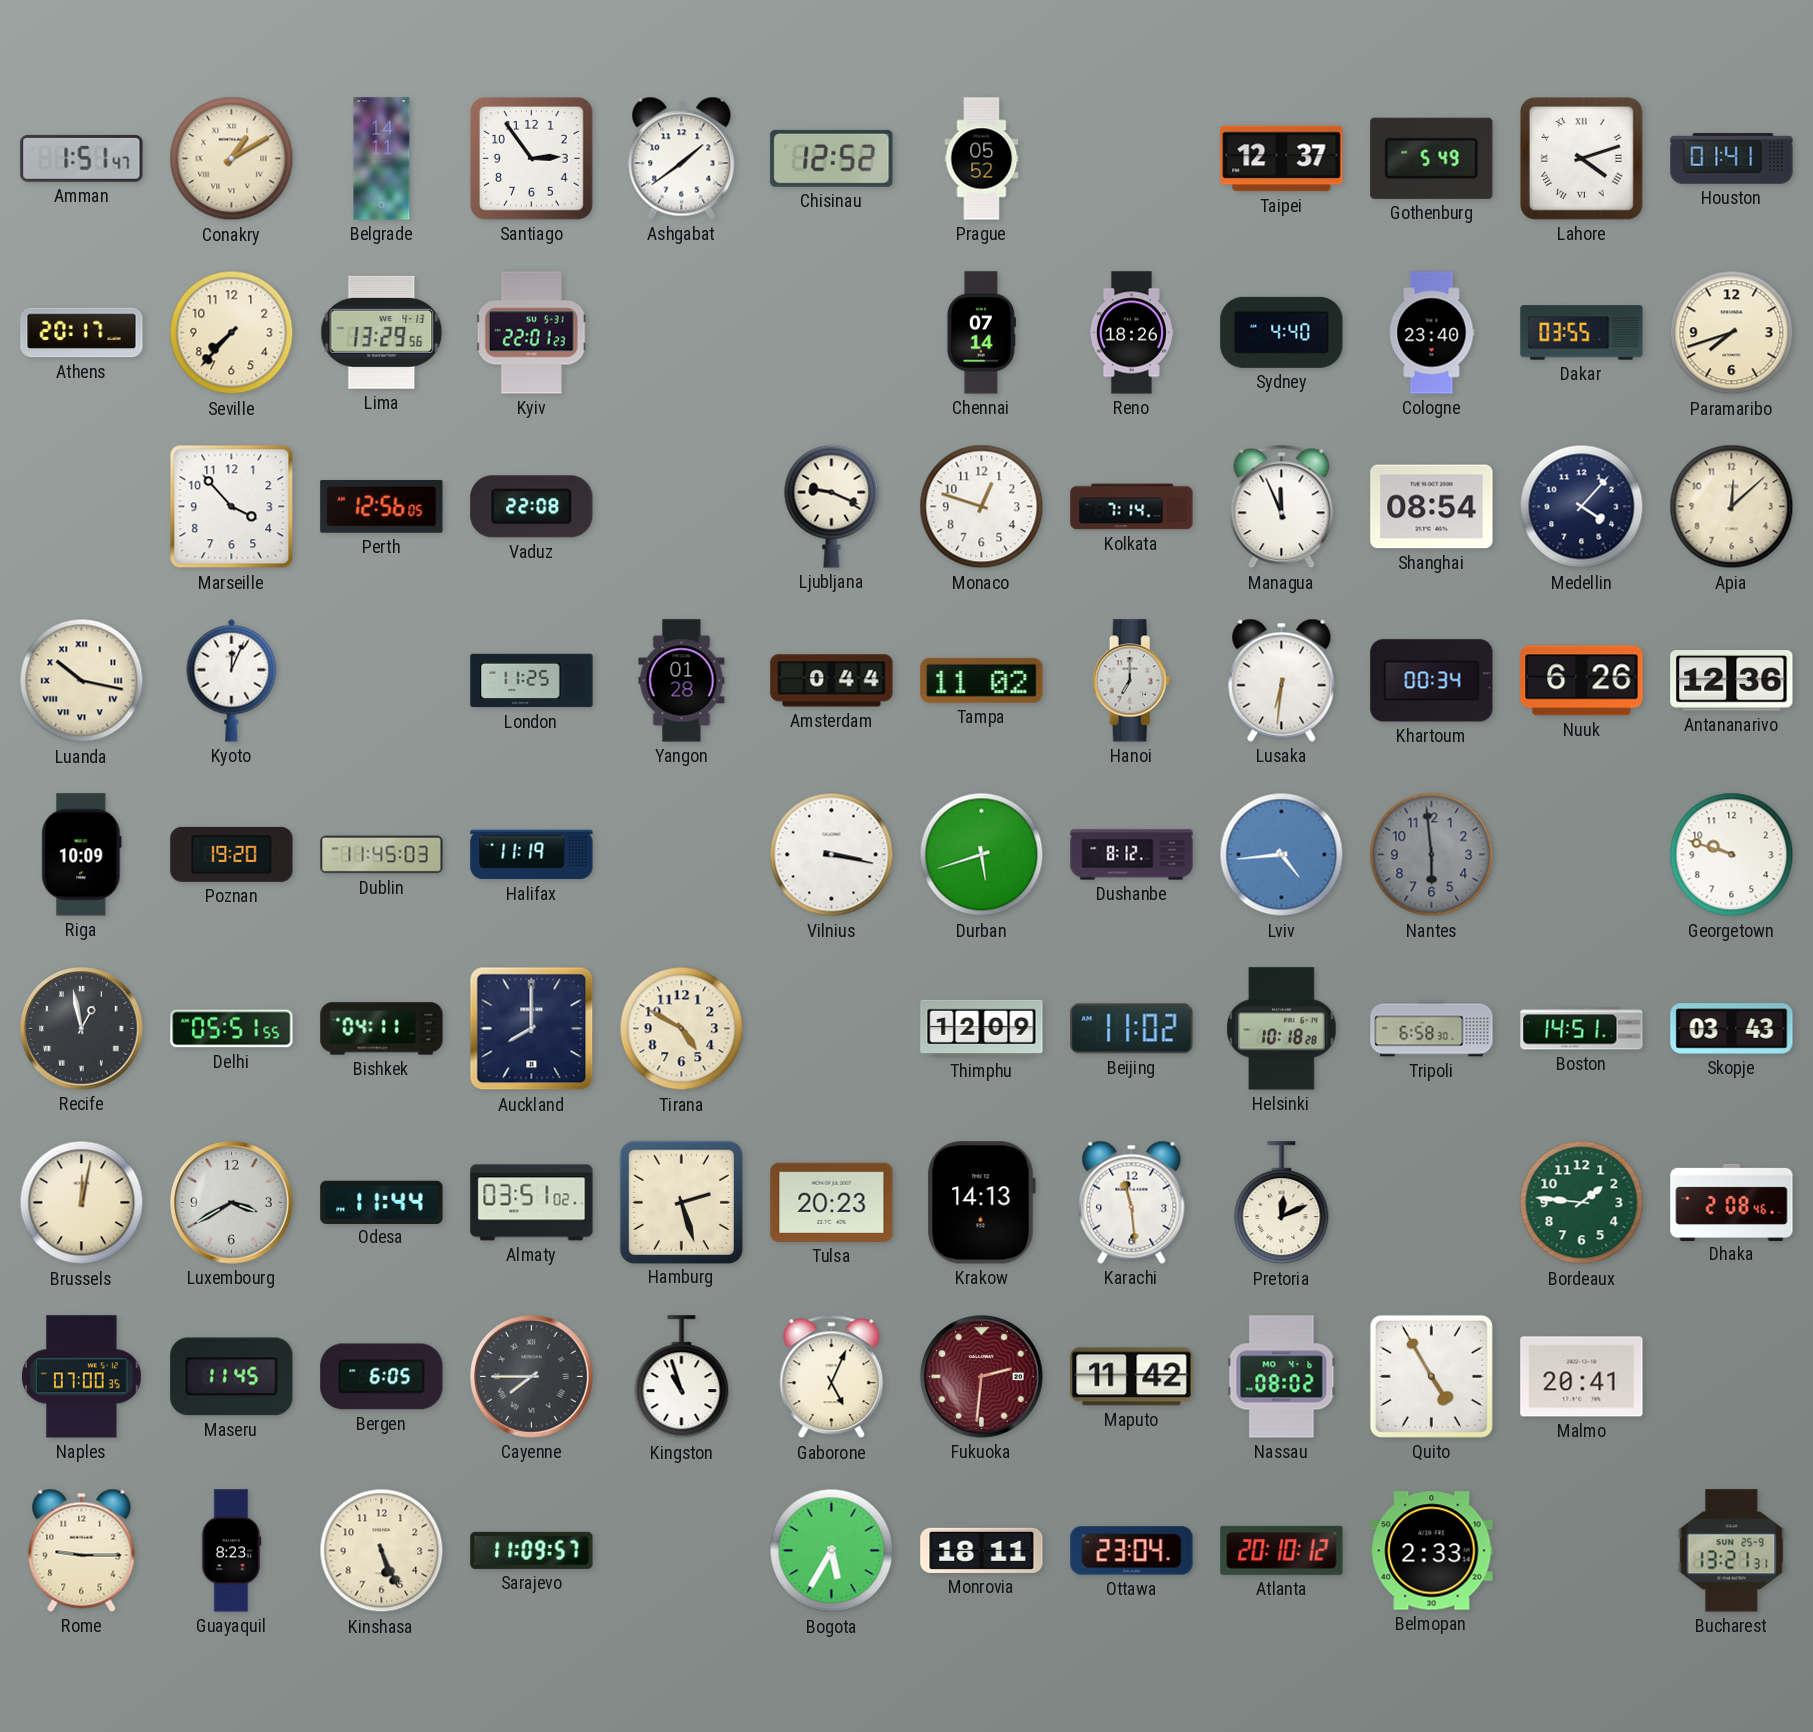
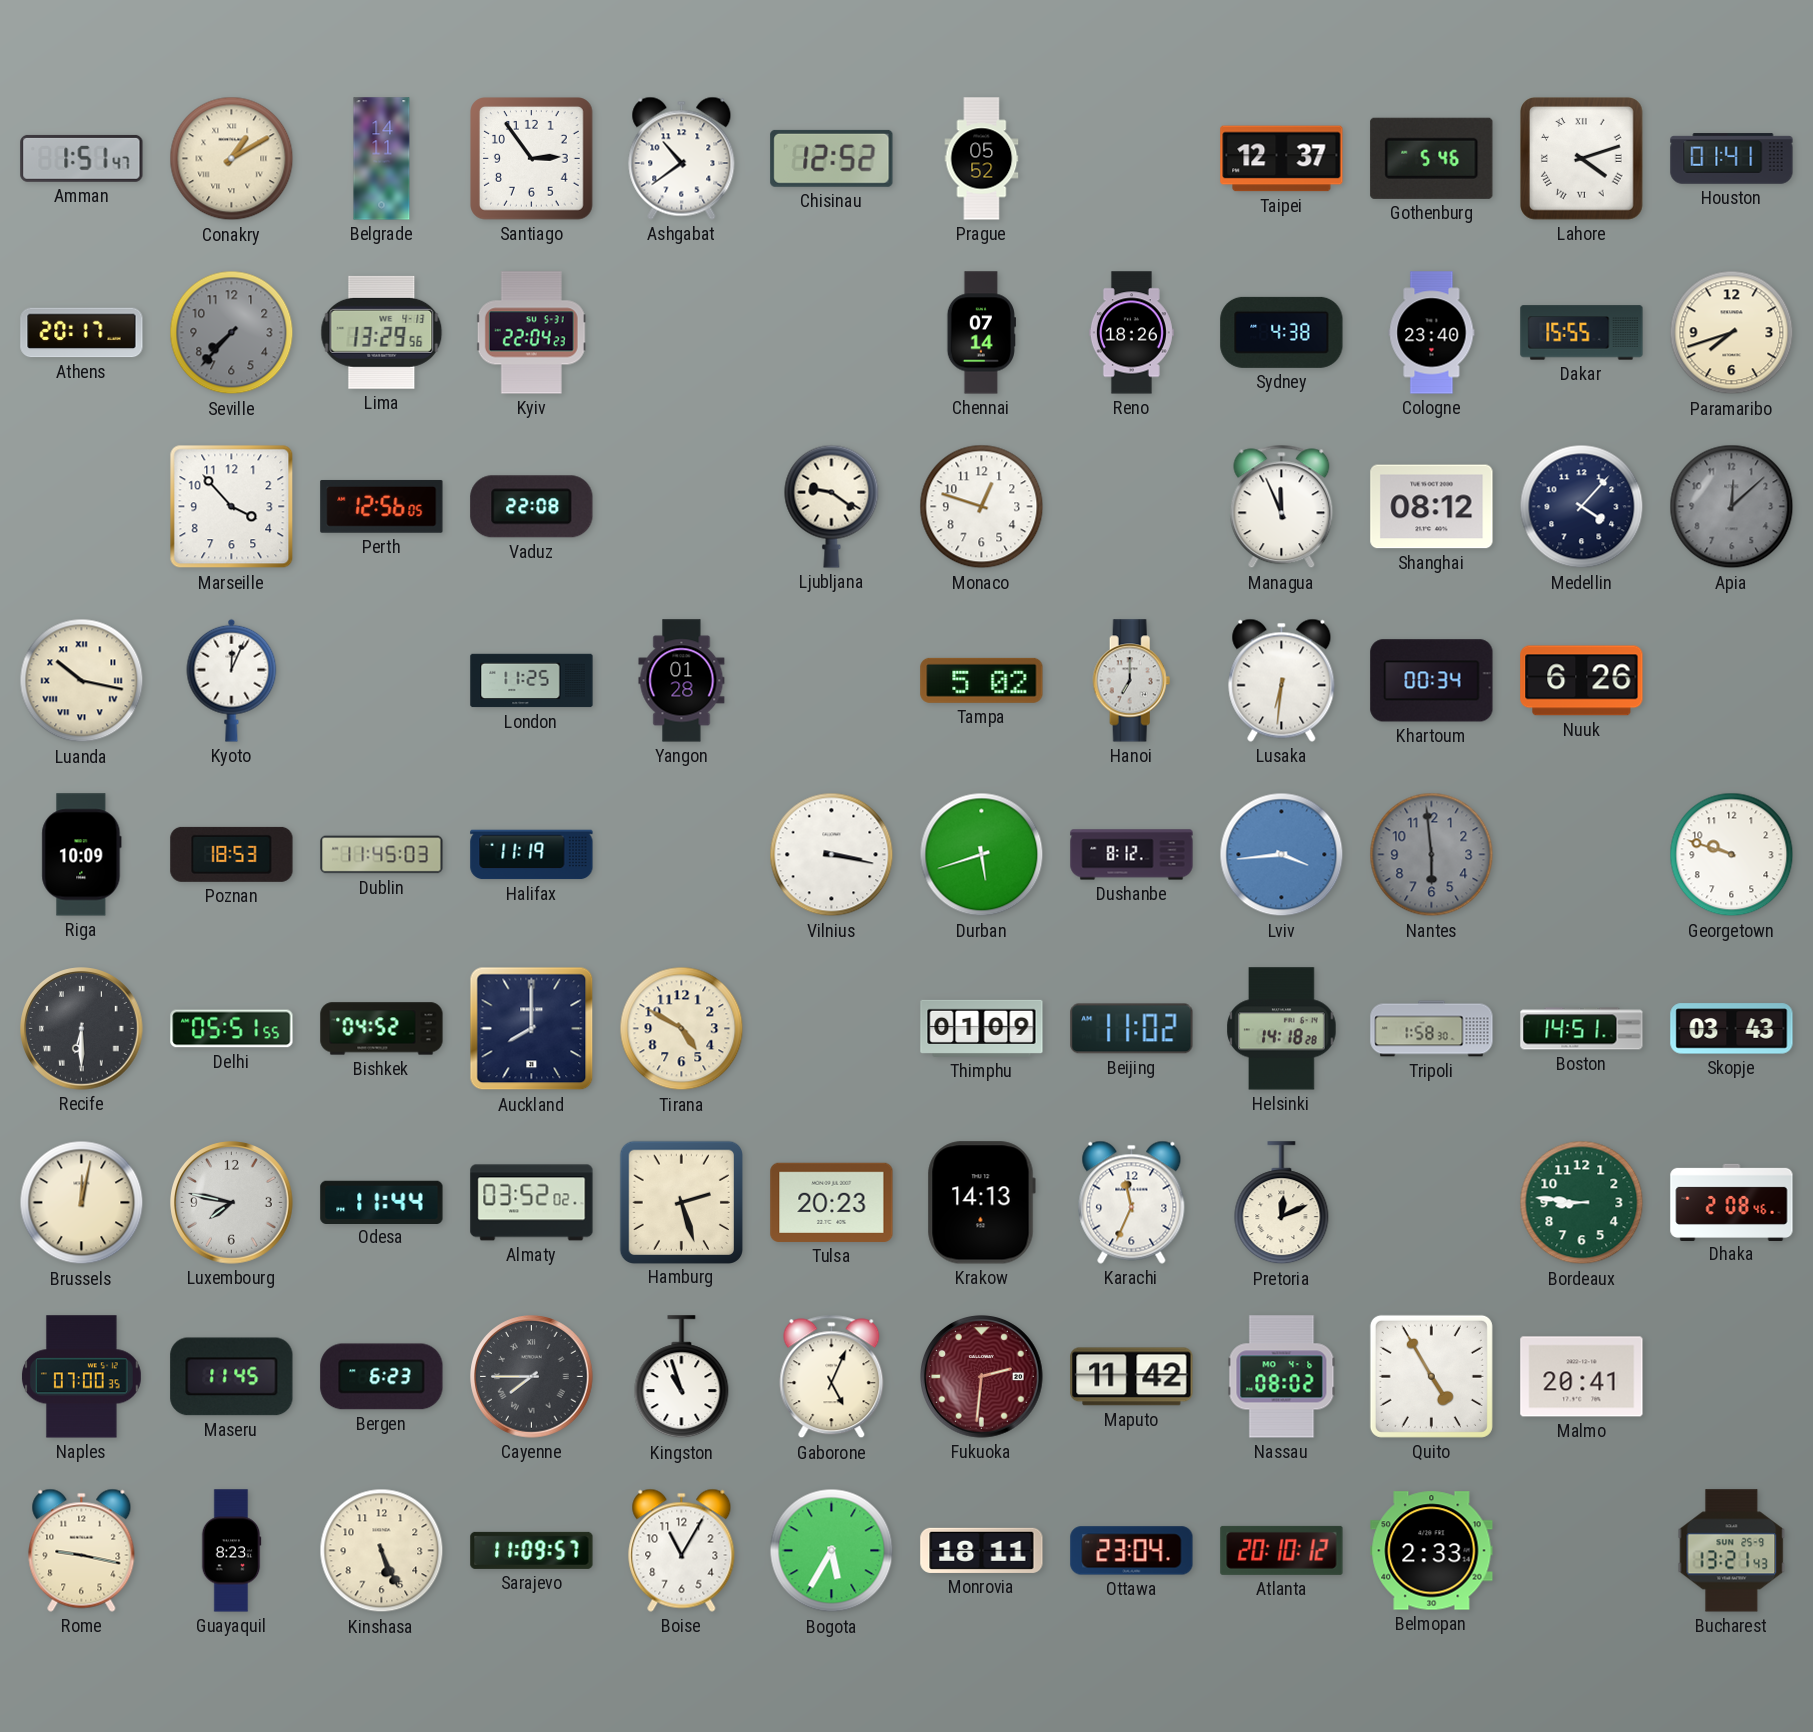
Ashgabat: 1:39 -> 10:39 (682, 158)
Gothenburg: 5:49 -> 5:46 (1432, 158)
Seville dial: cream -> grey (232, 333)
Kyiv: 22:01 -> 22:04 (531, 333)
Sydney: 4:40 -> 4:38 (1282, 332)
Dakar: 03:55 -> 15:55 (1582, 333)
Ljubljana: 9:19 -> 9:21 (832, 506)
Kolkata: 7:14 -> none (1132, 507)
Shanghai: 08:54 -> 08:12 (1432, 507)
Apia dial: cream -> grey (1732, 507)
Amsterdam: 0:44 -> none (832, 681)
Tampa: 11:02 -> 5:02 (982, 680)
Antananarivo: 12:36 -> none (1732, 681)
Poznan: 19:20 -> 18:53 (232, 854)
Lviv: 4:44 -> 3:44 (1282, 855)
Recife: 12:58 -> 6:30 (82, 1029)
Bishkek: 04:11 -> 04:52 (382, 1029)
Thimphu: 12:09 -> 01:09 (982, 1028)
Helsinki: 10:18 -> 14:18 (1282, 1029)
Tripoli: 6:58 -> 1:58 (1432, 1029)
Luxembourg: 3:40 -> 7:47 (232, 1203)
Almaty: 03:51 -> 03:52 (532, 1203)
Karachi: 11:29 -> 11:34 (1132, 1202)
Bordeaux: 1:46 -> 8:46 (1582, 1203)
Bergen: 6:05 -> 6:23 (382, 1377)
Rome: 9:15 -> 9:17 (82, 1550)
Boise: none -> 11:05 (682, 1550)
Bucharest: 13:21:31 -> 13:21:43 (1732, 1551)
